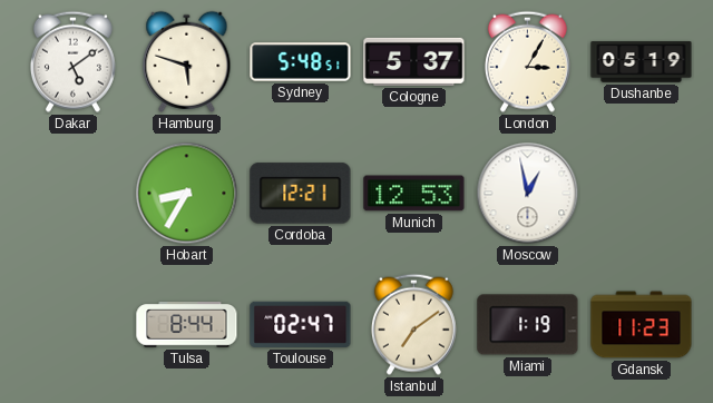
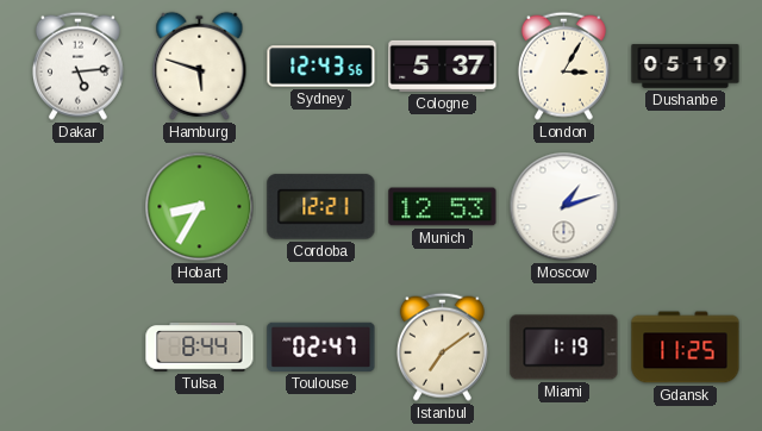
Dakar: 5:09 -> 5:14 (77, 65)
Sydney: 5:48 -> 12:43 (321, 67)
Moscow: 12:58 -> 1:12 (564, 207)
Gdansk: 11:23 -> 11:25 (686, 348)
